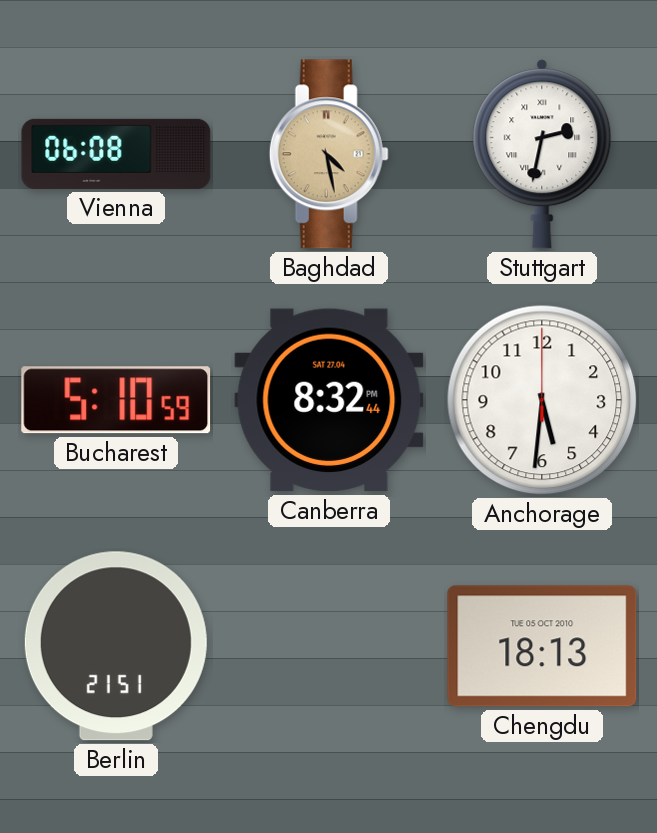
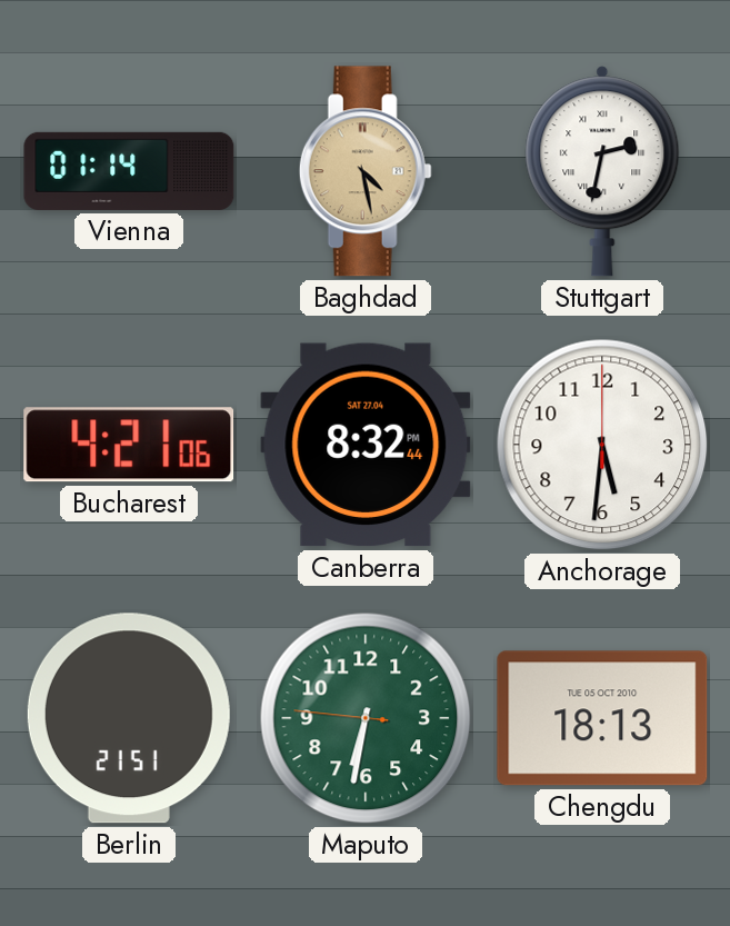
Vienna: 06:08 -> 01:14 (129, 171)
Bucharest: 5:10 -> 4:21 (129, 445)
Maputo: none -> 6:31 (366, 718)
